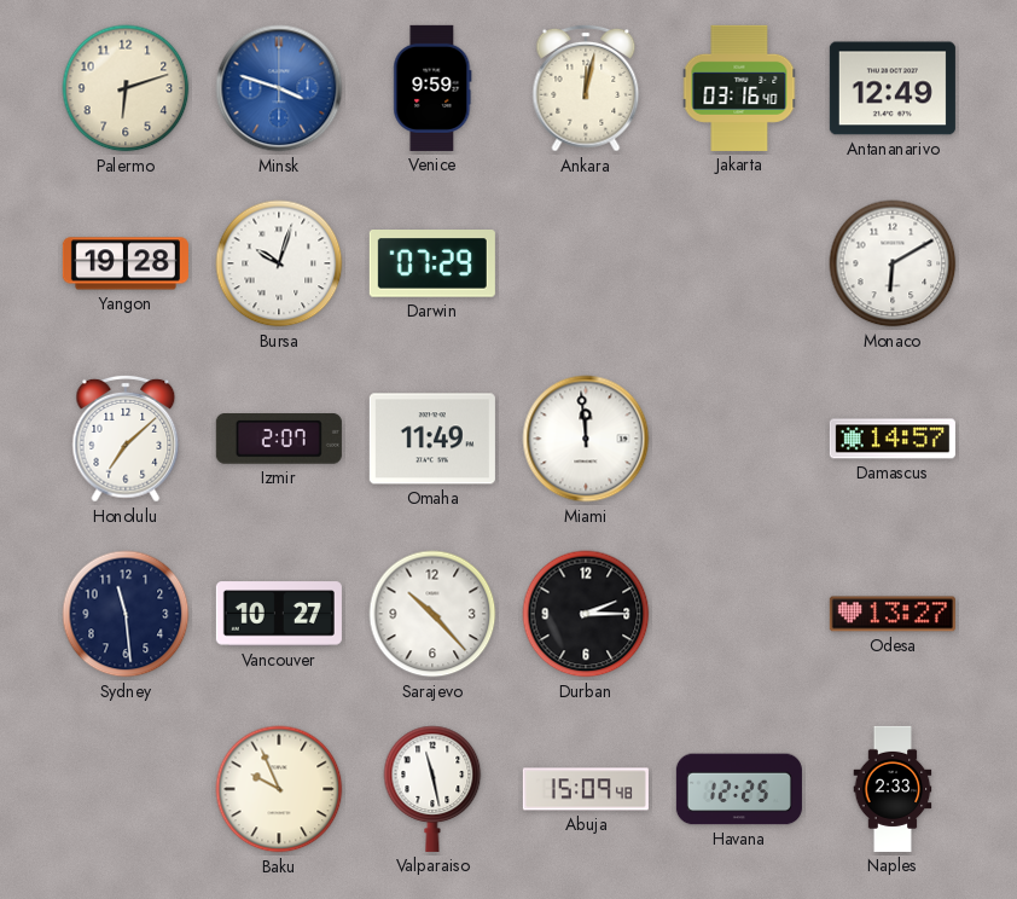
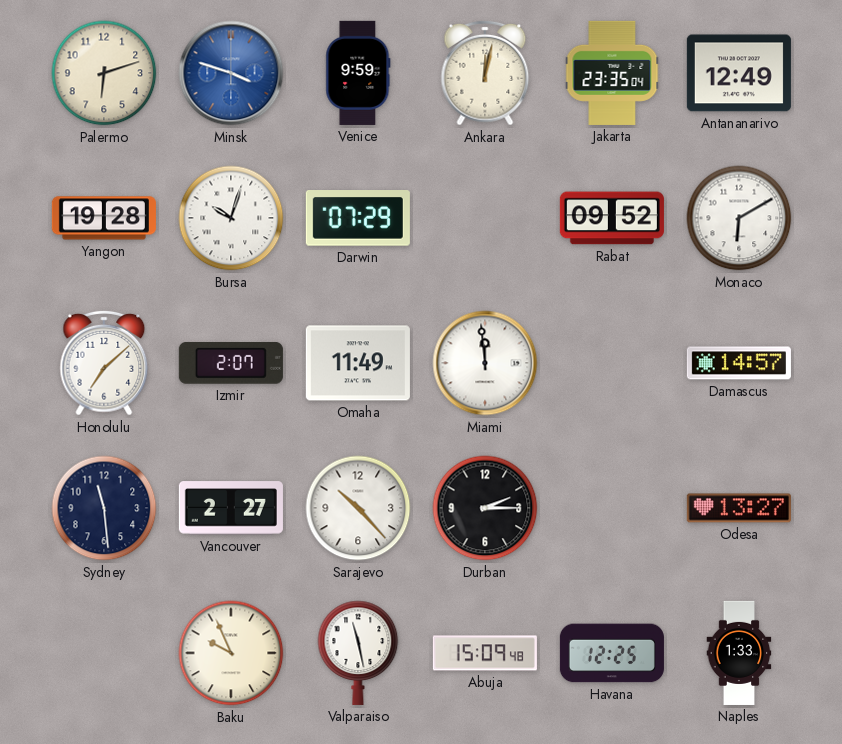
Jakarta: 03:16 -> 23:35 (612, 73)
Rabat: none -> 09:52 (612, 218)
Vancouver: 10:27 -> 2:27 (231, 508)
Naples: 2:33 -> 1:33 (739, 653)
